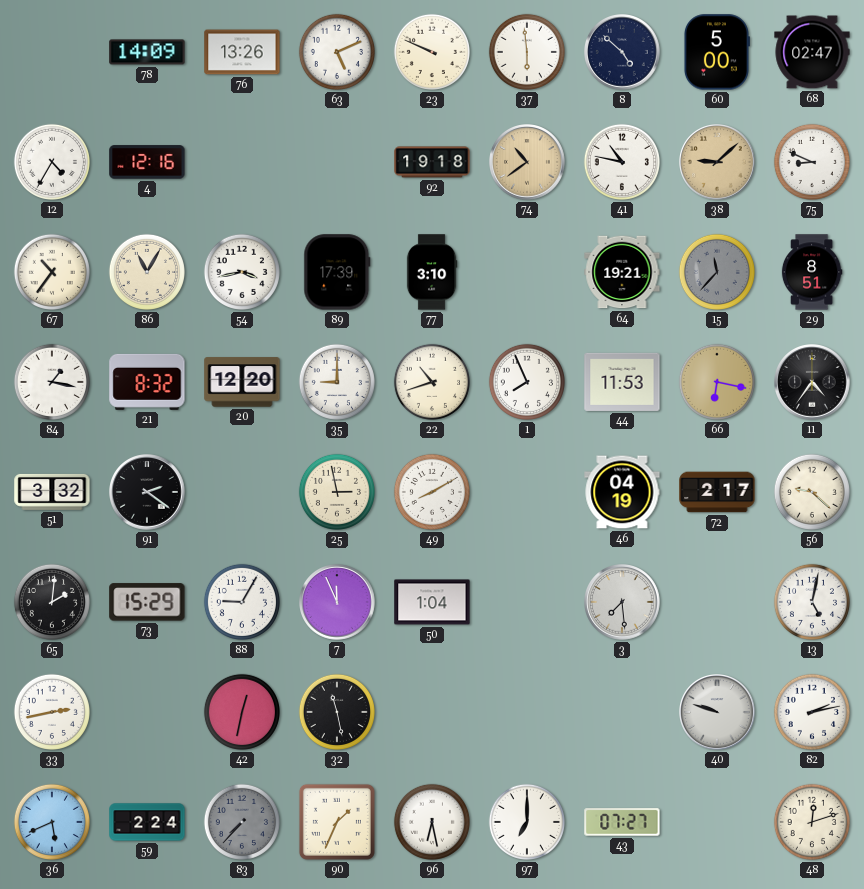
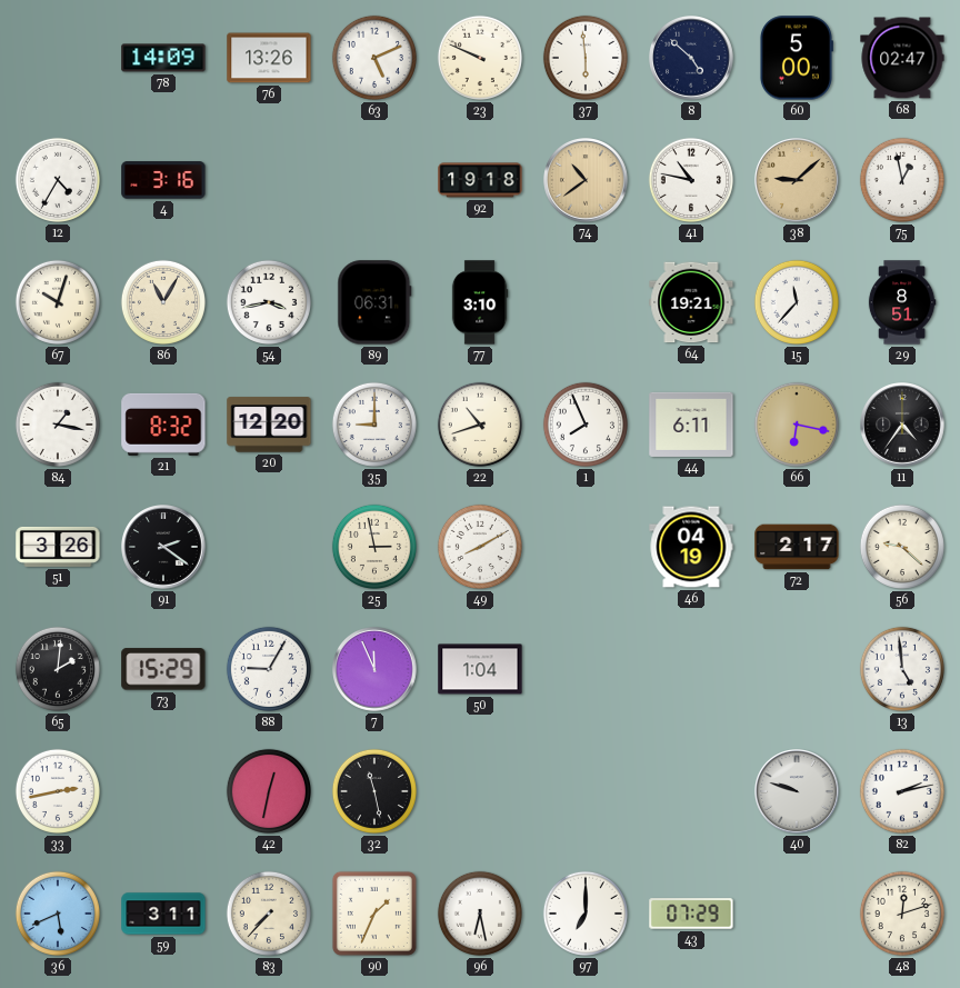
4: 12:16 -> 3:16 (163, 180)
75: 8:49 -> 12:58 (902, 180)
67: 10:36 -> 10:03 (58, 302)
89: 17:39 -> 06:31 (374, 302)
15 dial: grey -> white (797, 302)
44: 11:53 -> 6:11 (691, 425)
51: 3:32 -> 3:26 (58, 547)
3: 7:29 -> none (623, 603)
13: 5:02 -> 4:59 (902, 669)
59: 2:24 -> 3:11 (163, 914)
83 dial: grey -> cream (269, 914)
43: 07:27 -> 07:29 (691, 914)
